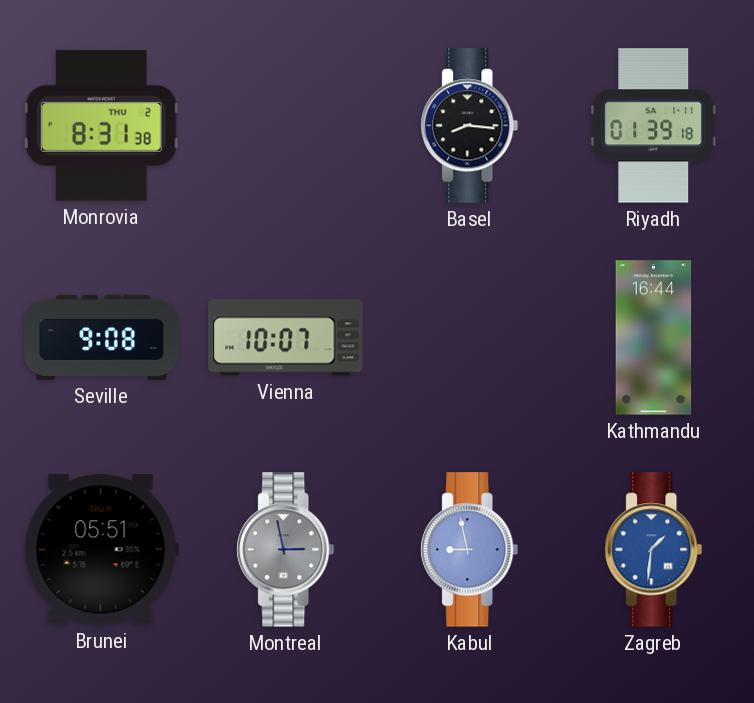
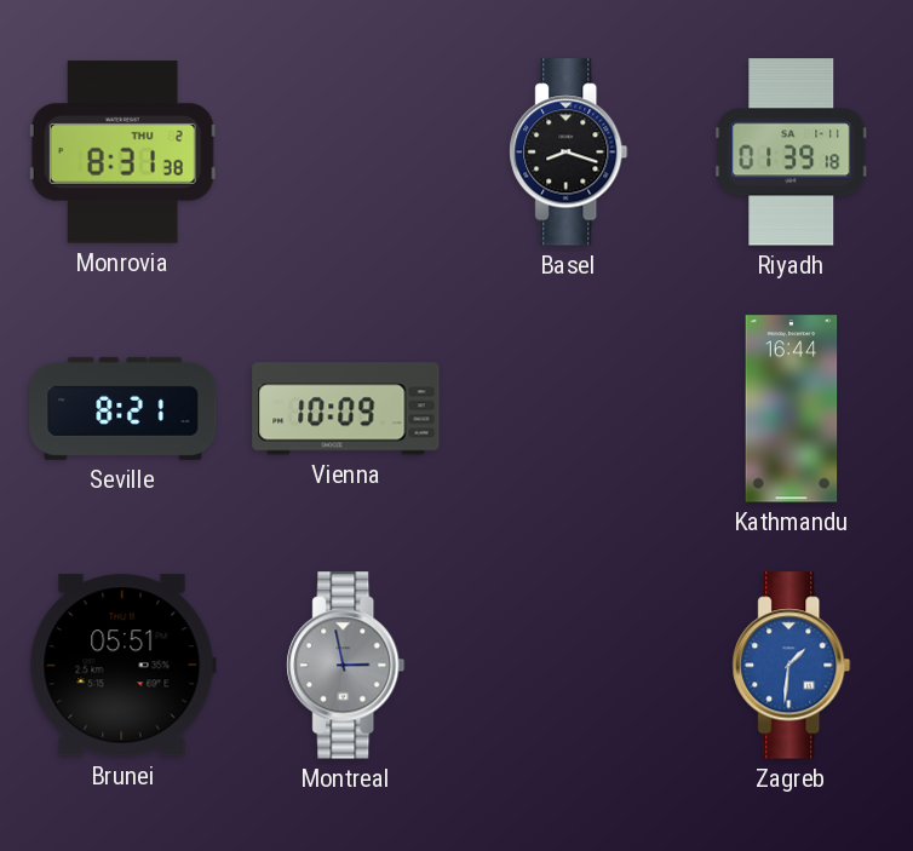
Basel: 8:16 -> 8:18 (569, 153)
Seville: 9:08 -> 8:21 (124, 408)
Vienna: 10:07 -> 10:09 (346, 409)
Kabul: 8:58 -> none (470, 550)
